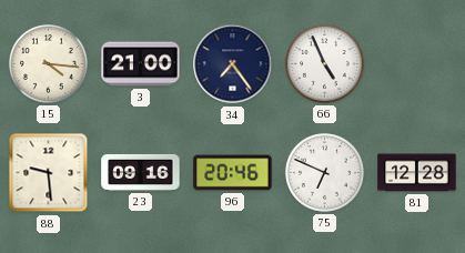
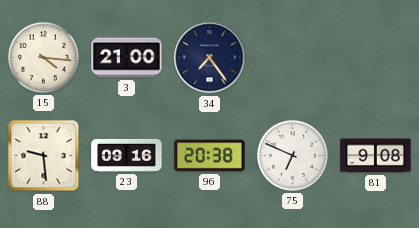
66: 4:56 -> none (324, 63)
96: 20:46 -> 20:38 (210, 156)
81: 12:28 -> 9:08 (376, 156)
